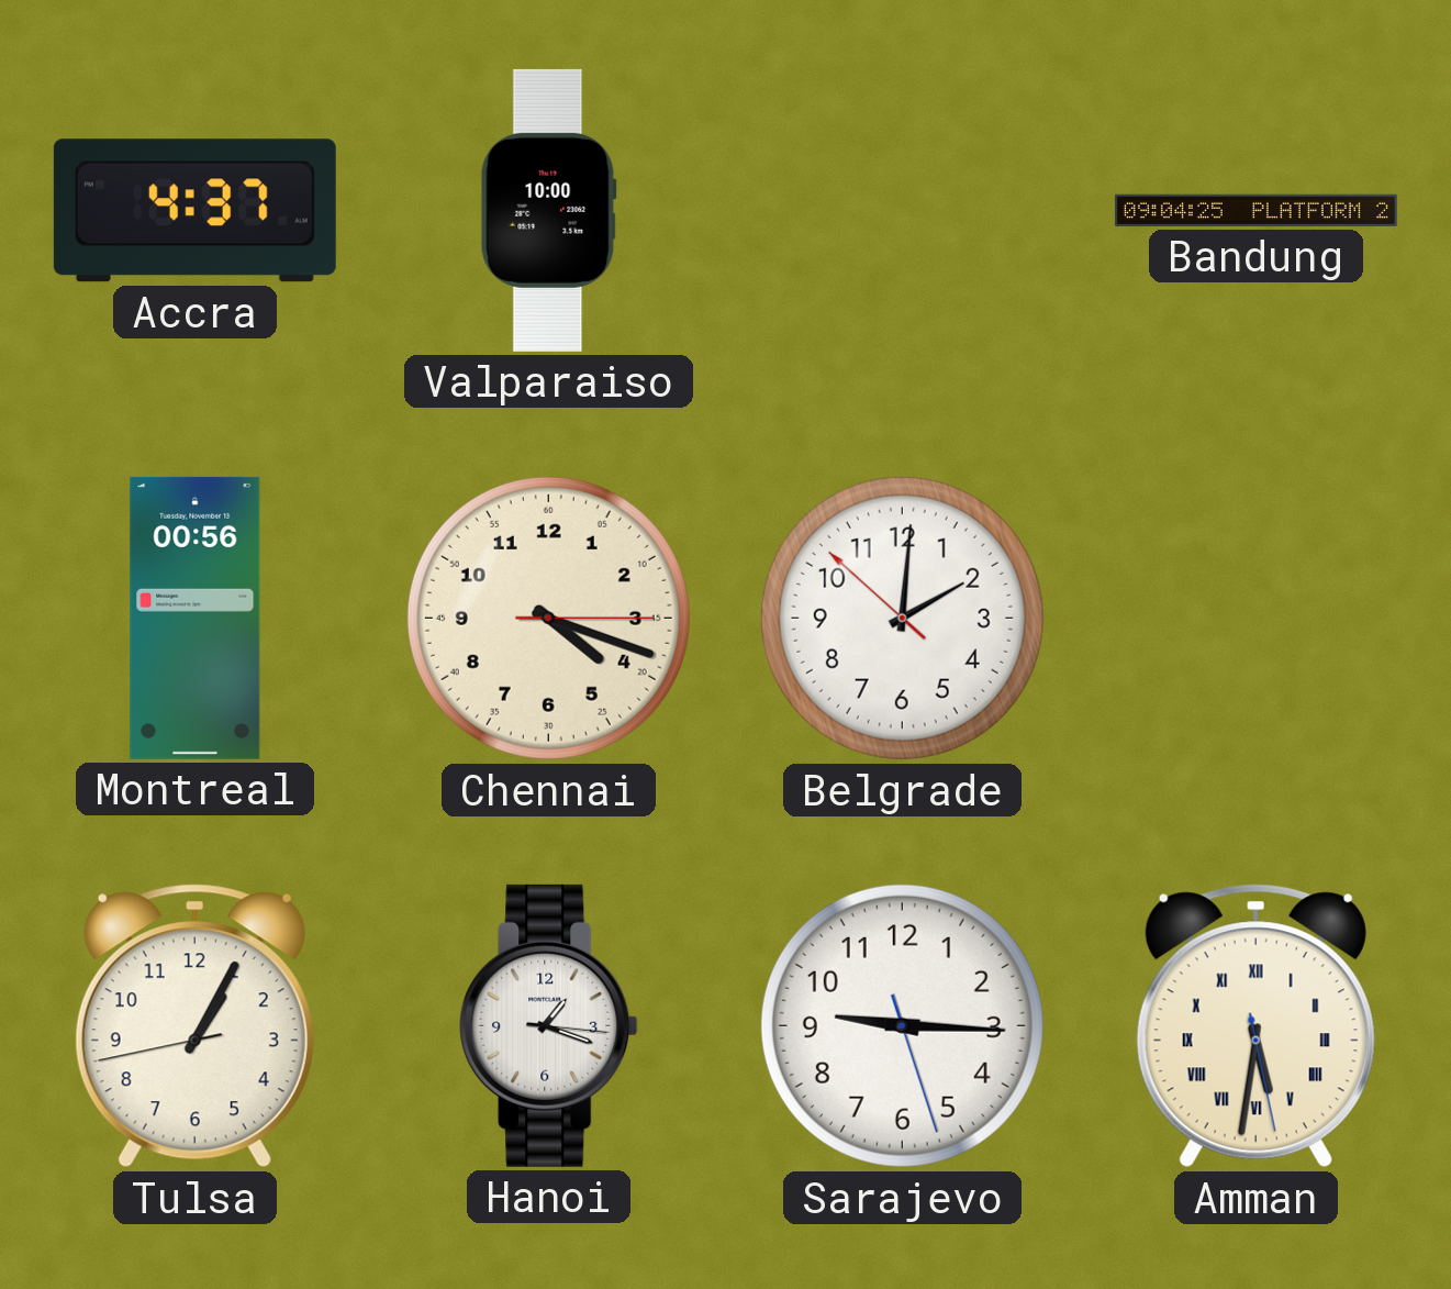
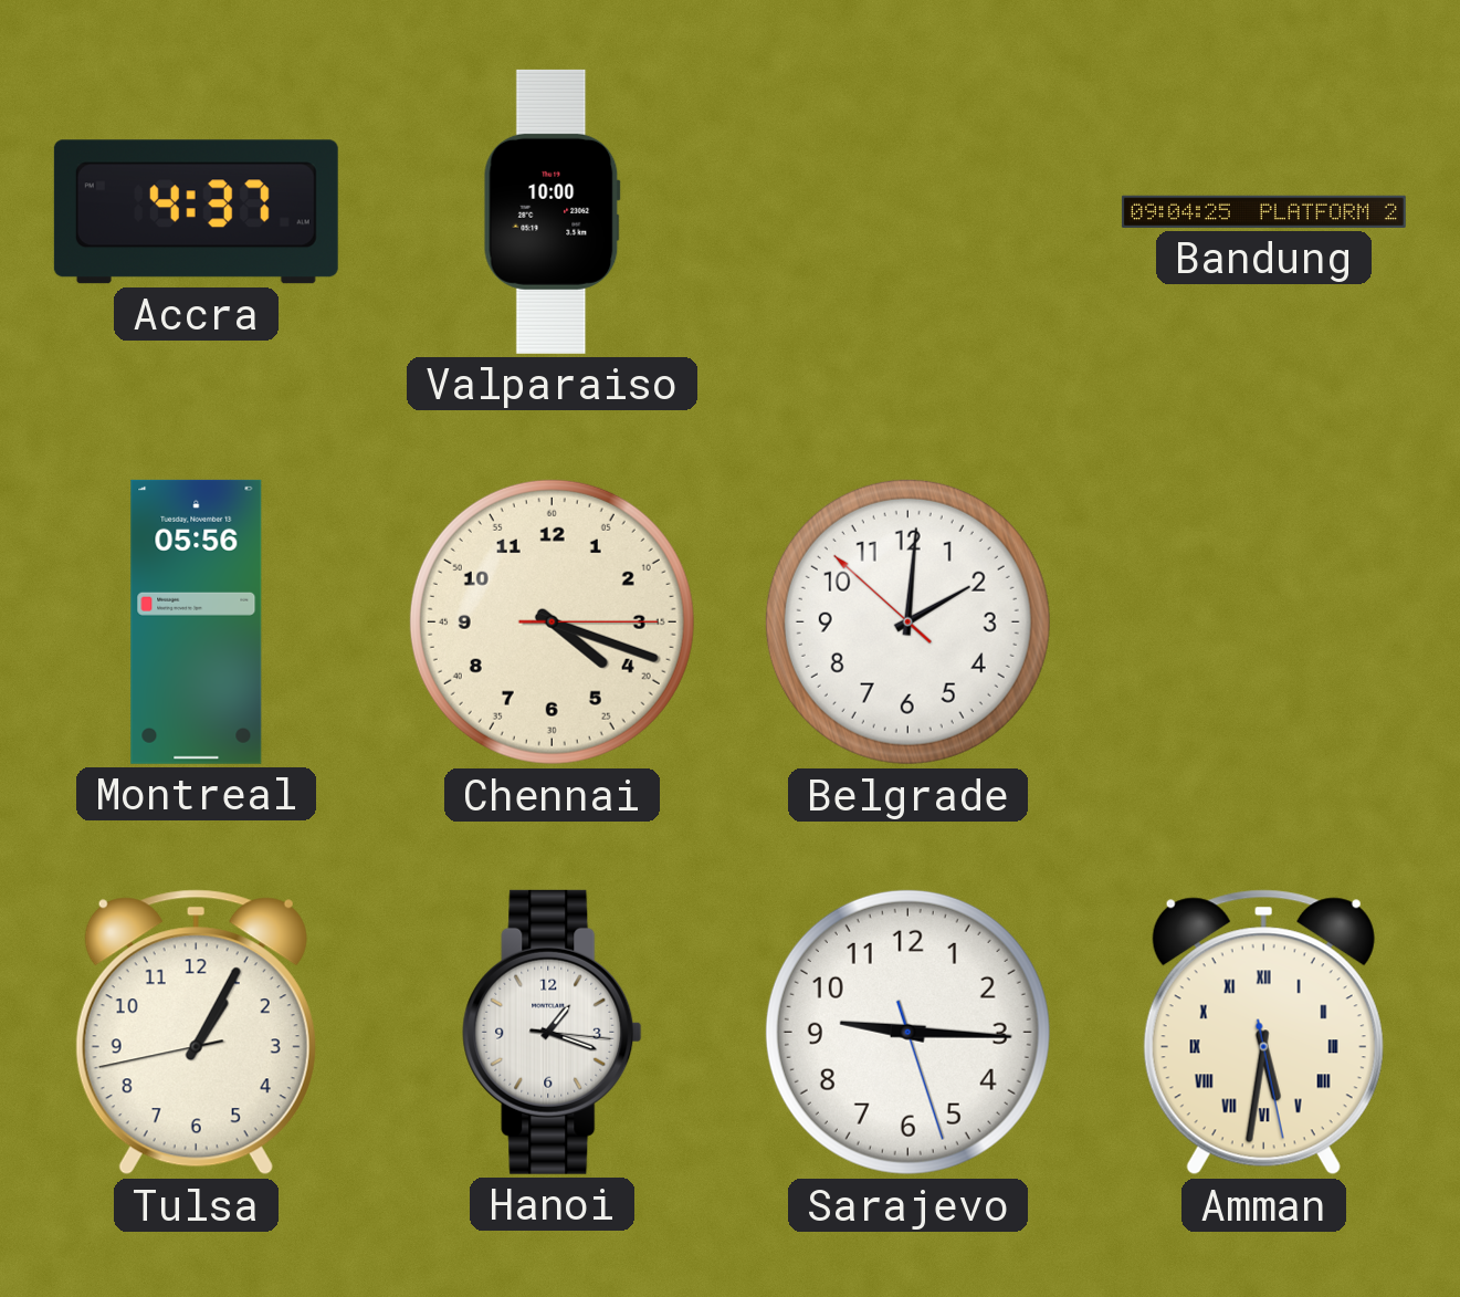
Montreal: 00:56 -> 05:56 (197, 621)
